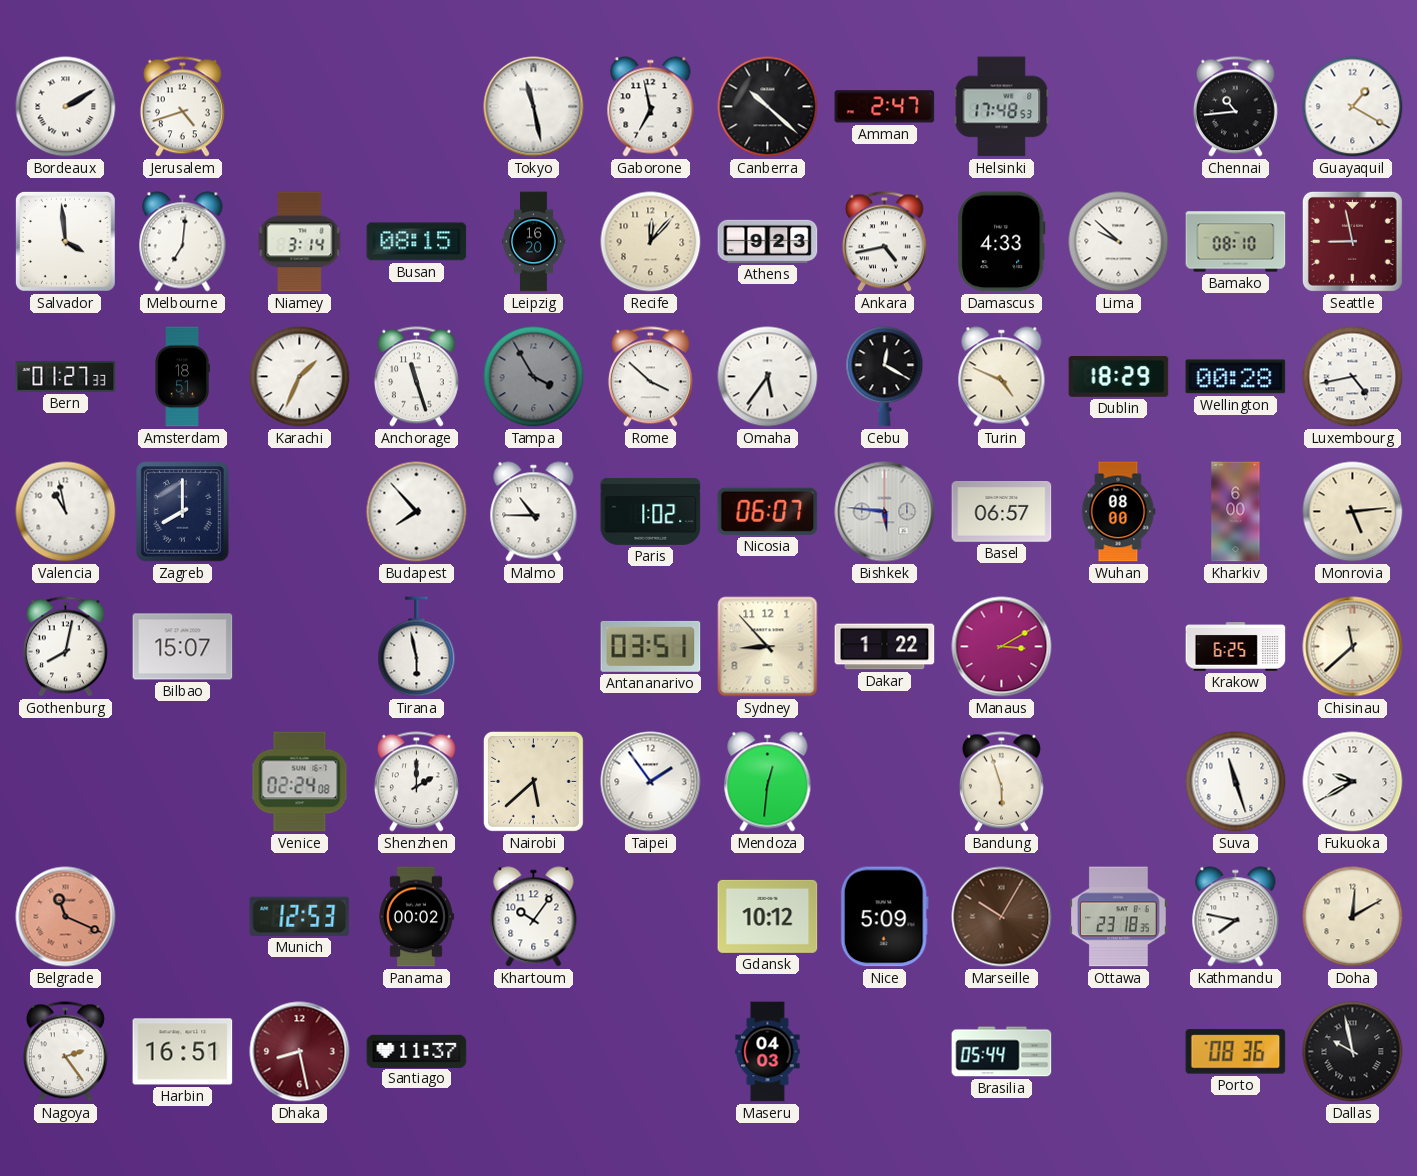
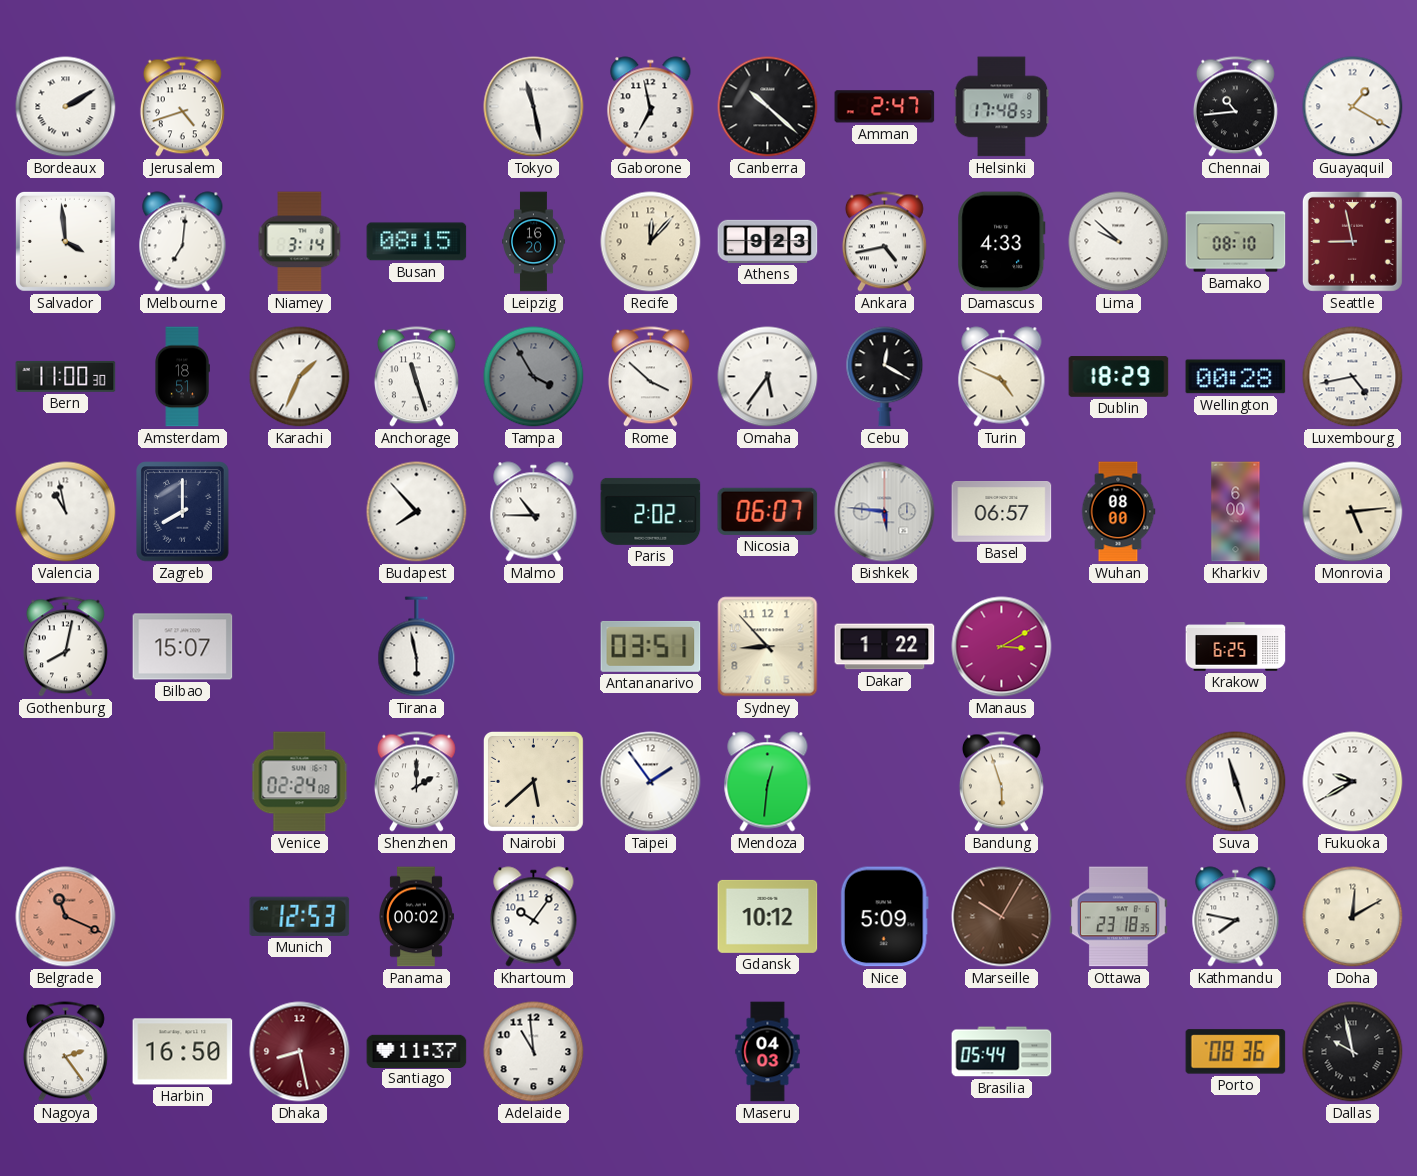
Bern: 01:27 -> 11:00 (66, 376)
Paris: 1:02 -> 2:02 (651, 511)
Chisinau: 11:38 -> none (1353, 647)
Harbin: 16:51 -> 16:50 (183, 1052)
Adelaide: none -> 10:59 (534, 1052)
